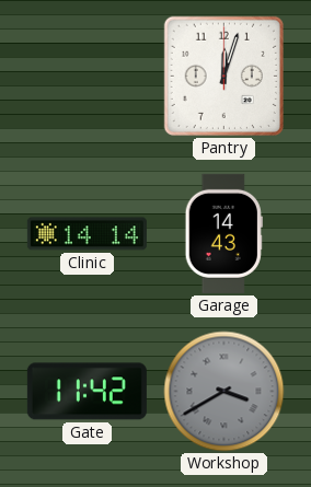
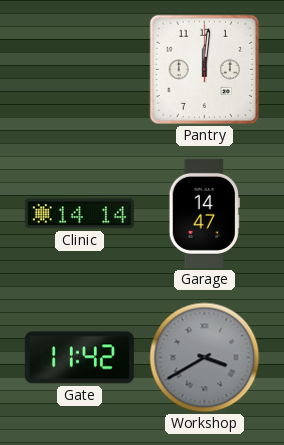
Pantry: 12:03 -> 12:01 (204, 69)
Garage: 14:43 -> 14:47 (204, 213)
